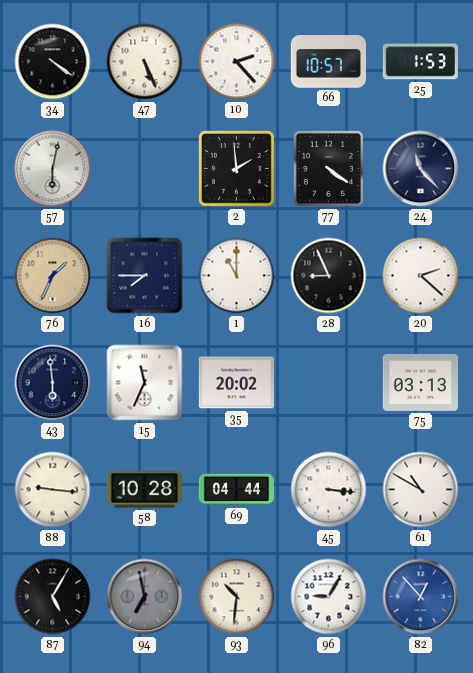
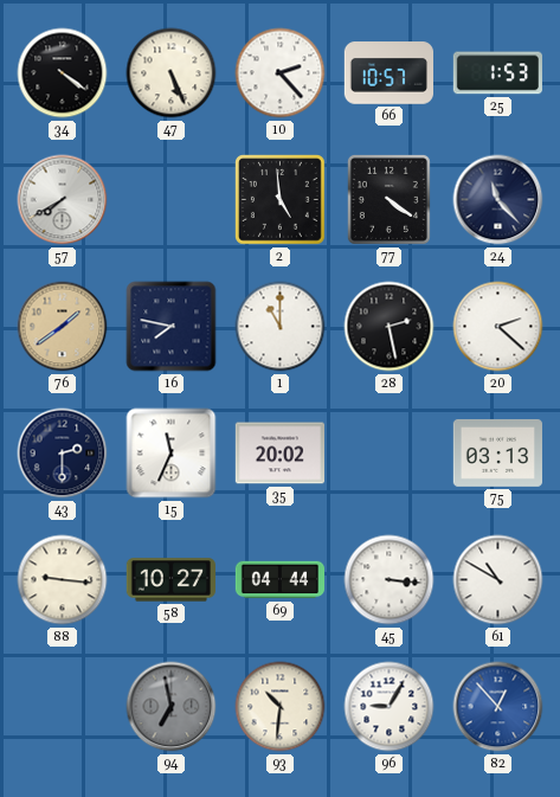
57: 6:02 -> 7:40 (63, 200)
2: 1:59 -> 4:59 (281, 200)
76: 1:34 -> 1:39 (63, 327)
16: 7:45 -> 7:47 (172, 327)
28: 8:56 -> 2:28 (390, 327)
43: 5:59 -> 2:30 (63, 454)
58: 10:28 -> 10:27 (170, 580)
87: 5:05 -> none (53, 597)
